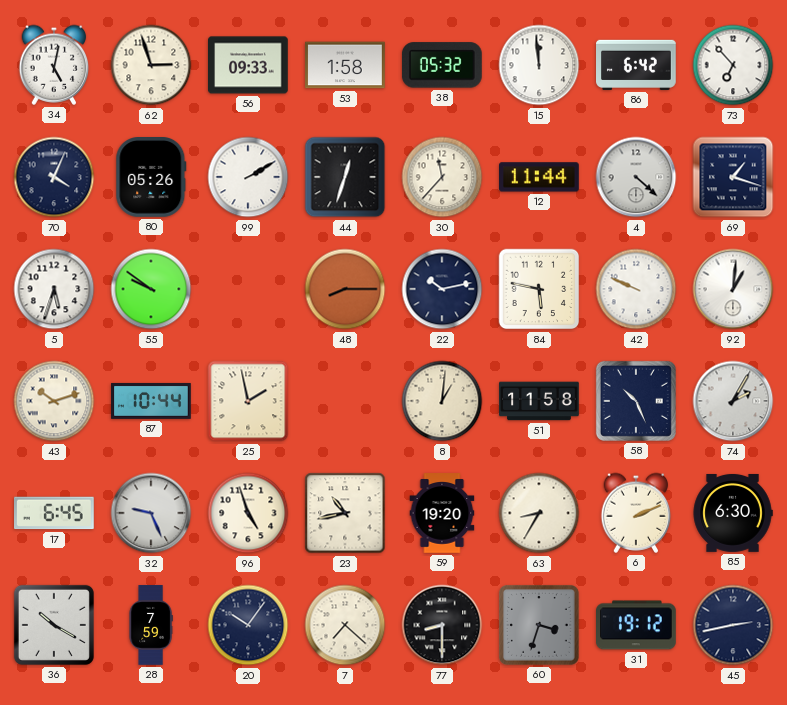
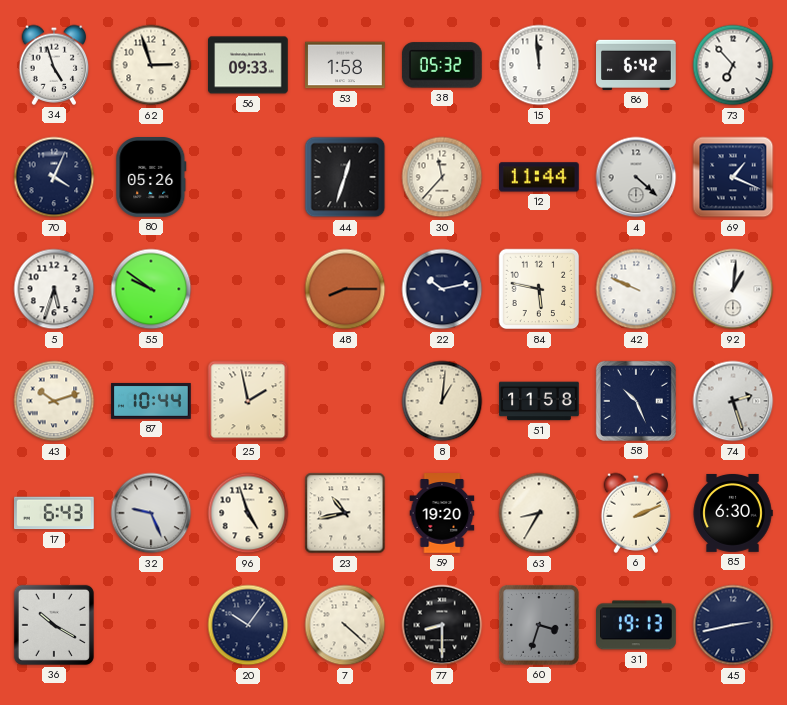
34: 5:02 -> 4:57 (54, 65)
99: 2:10 -> none (248, 177)
69: 1:18 -> 1:19 (733, 177)
74: 2:05 -> 2:27 (733, 401)
17: 6:45 -> 6:43 (55, 513)
28: 7:59 -> none (151, 625)
7: 7:22 -> 4:22 (345, 625)
31: 19:12 -> 19:13 (637, 625)
